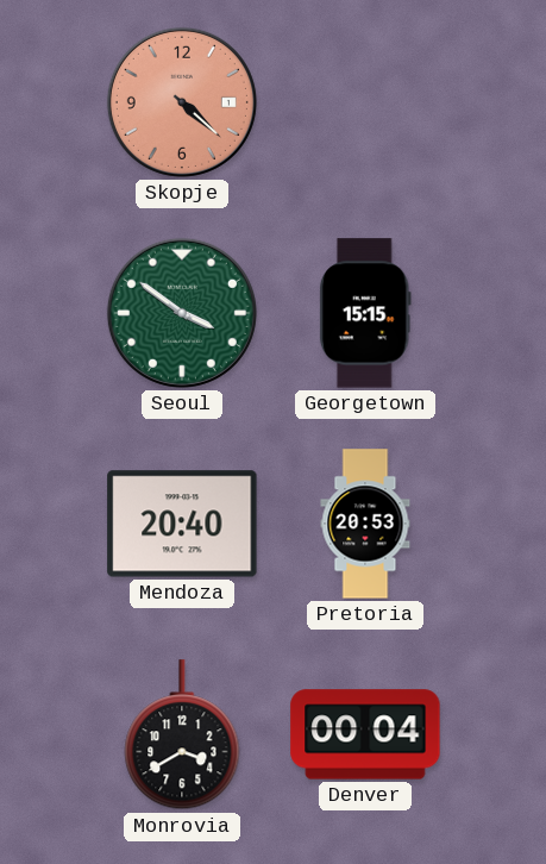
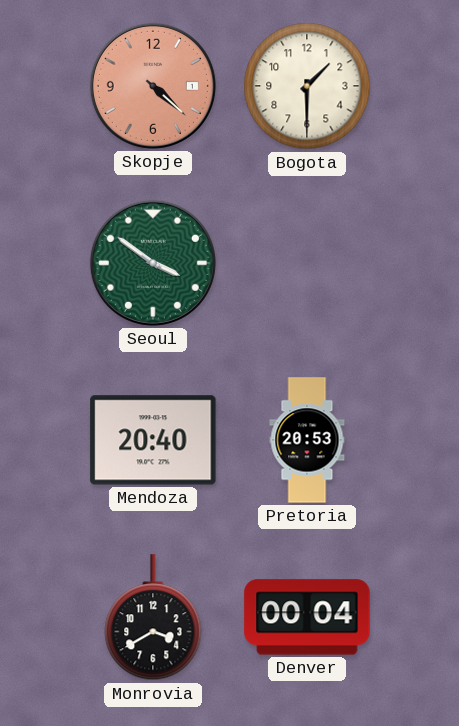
Bogota: none -> 1:30 (307, 86)
Georgetown: 15:15 -> none (365, 313)
